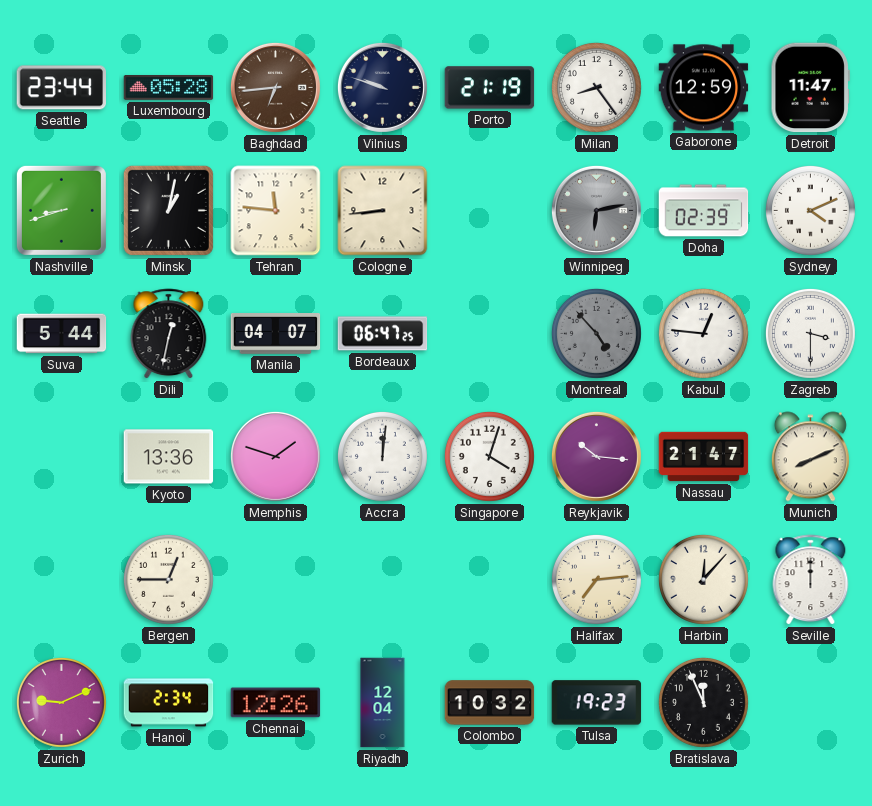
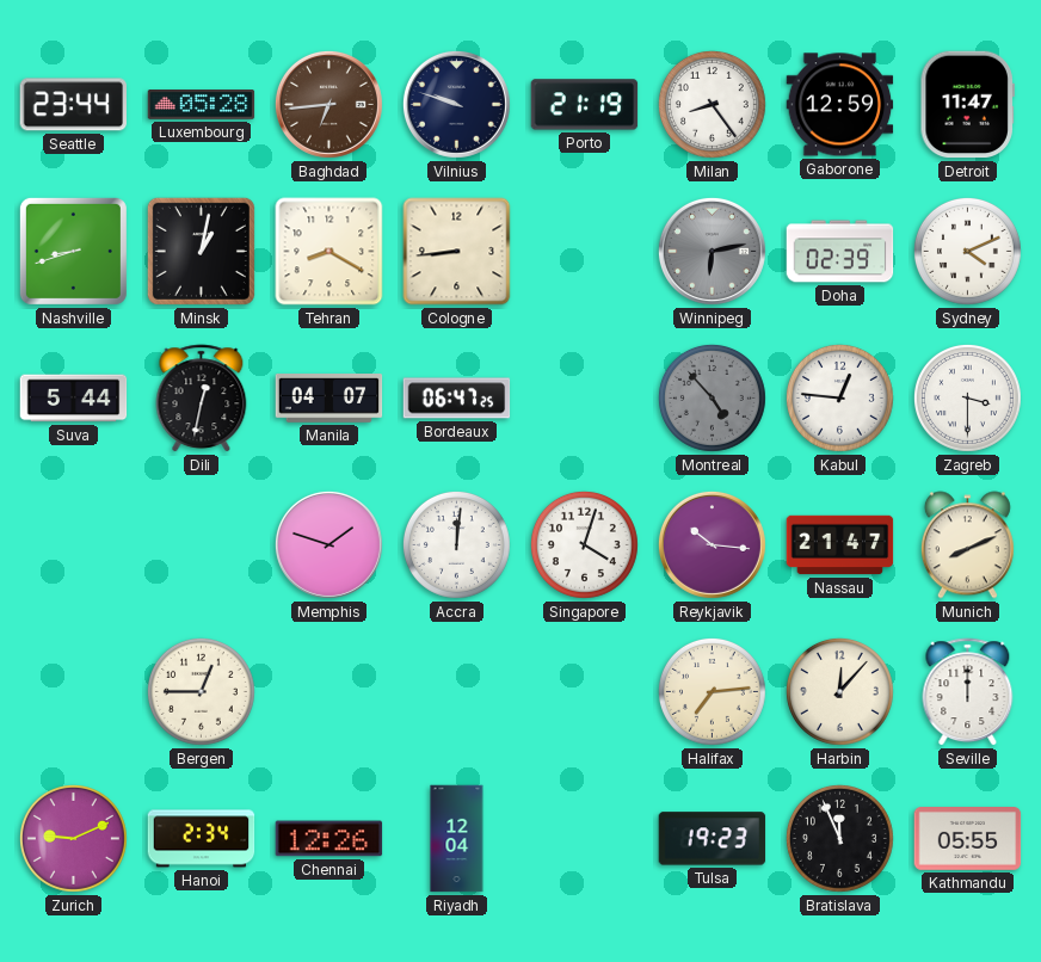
Tehran: 11:46 -> 8:20 (329, 252)
Kyoto: 13:36 -> none (169, 457)
Colombo: 10:32 -> none (490, 703)
Kathmandu: none -> 05:55 (968, 839)
